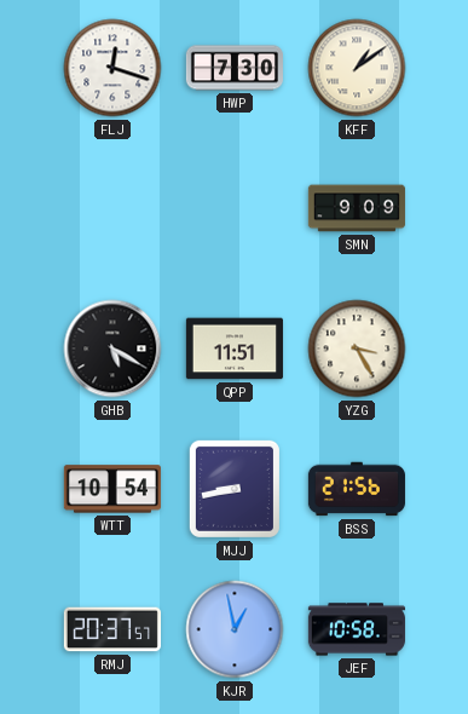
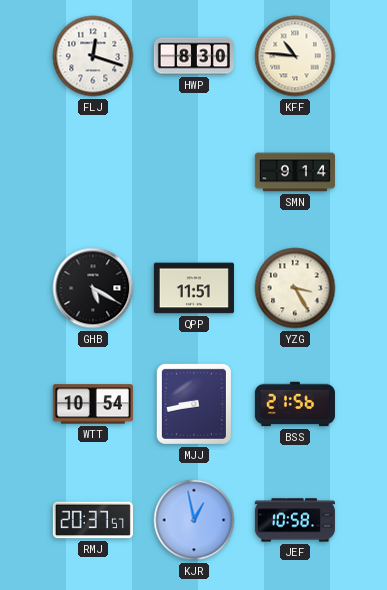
HWP: 7:30 -> 8:30 (194, 56)
KFF: 1:09 -> 10:46 (295, 56)
SMN: 9:09 -> 9:14 (295, 172)
